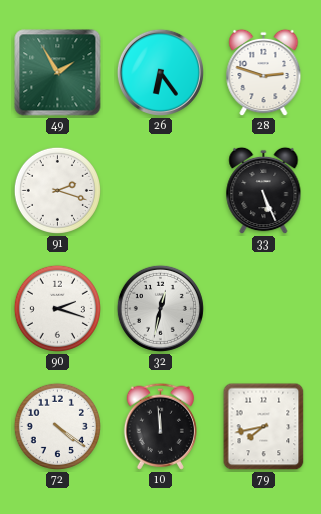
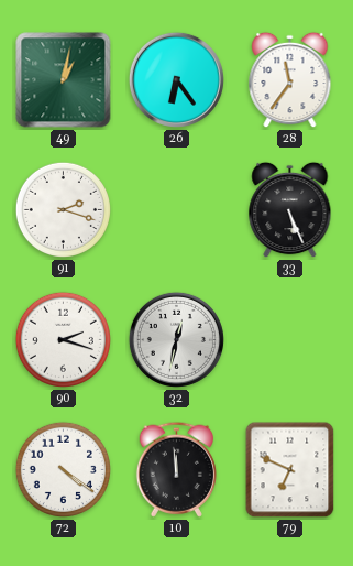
49: 1:55 -> 1:02 (64, 80)
28: 2:48 -> 11:36 (290, 80)
79: 7:43 -> 6:49 (290, 470)
